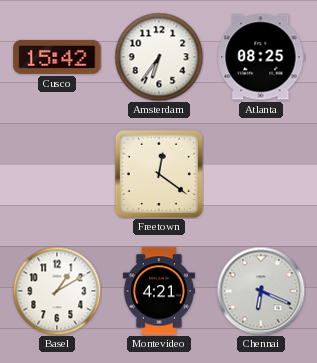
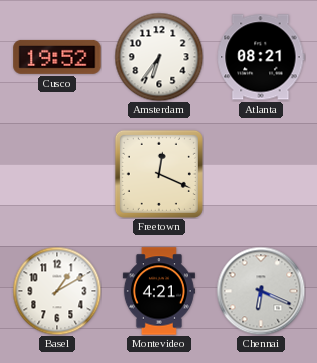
Cusco: 15:42 -> 19:52 (57, 57)
Atlanta: 08:25 -> 08:21 (261, 57)
Freetown: 12:21 -> 12:19 (159, 174)
